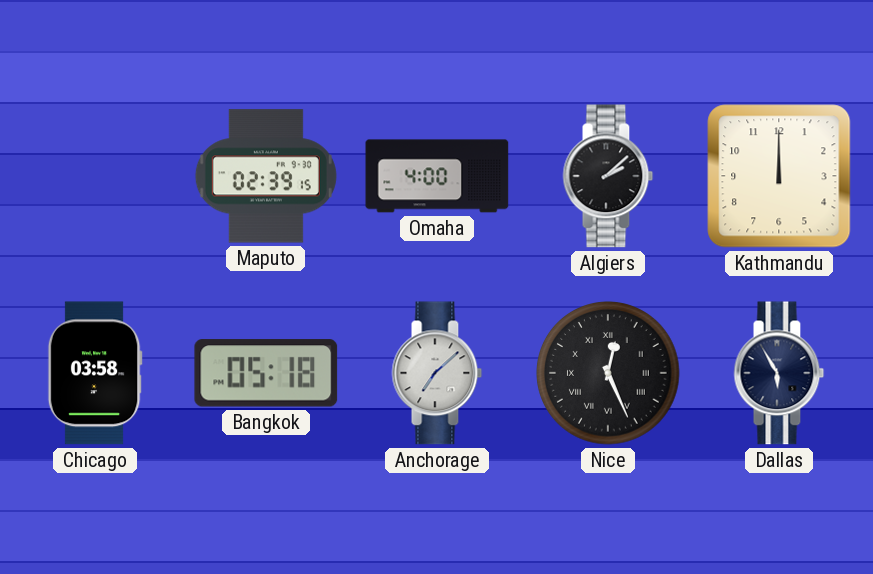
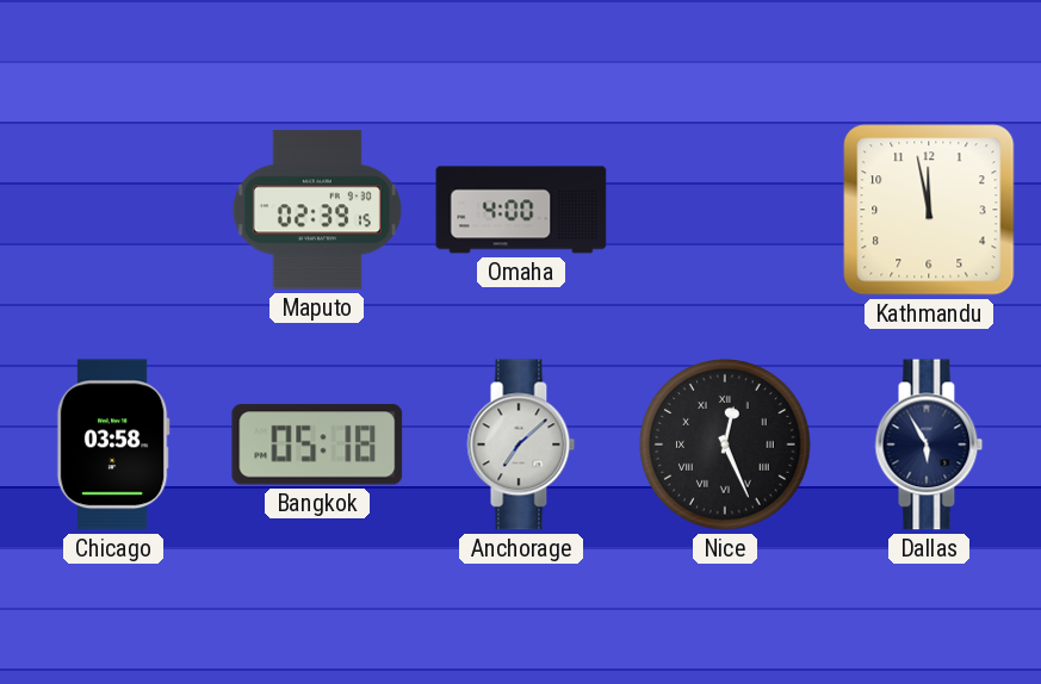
Algiers: 2:08 -> none (608, 176)
Kathmandu: 12:00 -> 11:58 (929, 210)
